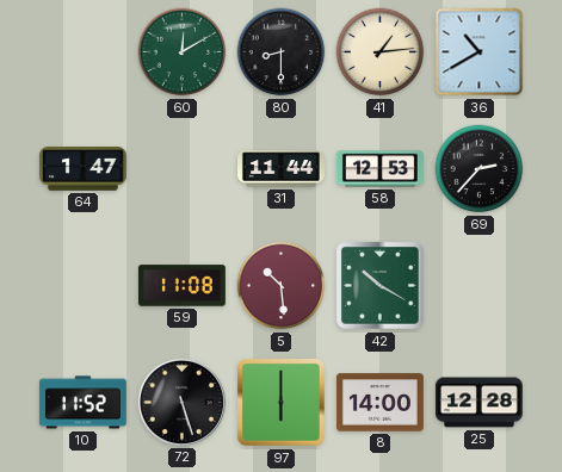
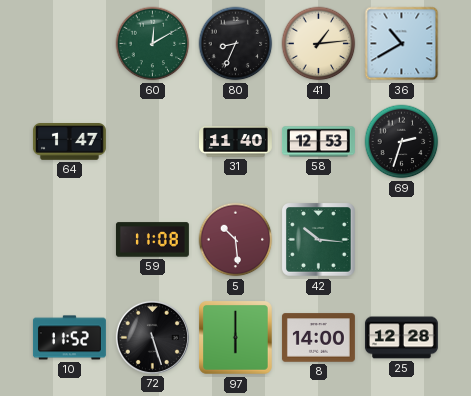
80: 8:30 -> 8:34 (236, 44)
31: 11:44 -> 11:40 (236, 142)
69: 2:37 -> 2:33 (402, 142)
42: 10:20 -> 10:16 (319, 240)
